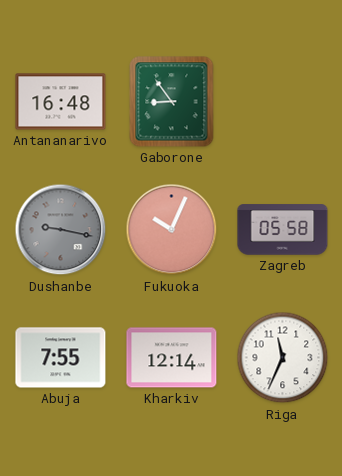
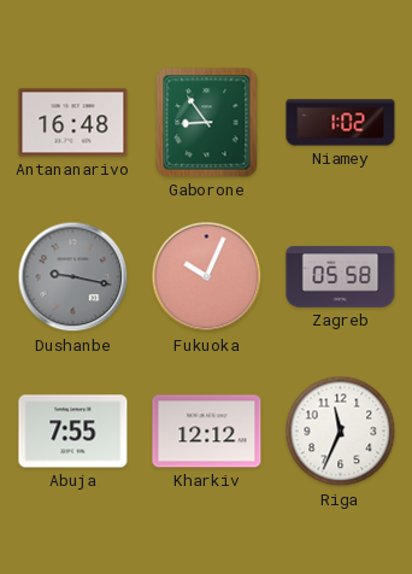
Niamey: none -> 1:02 (341, 123)
Kharkiv: 12:14 -> 12:12 (207, 432)
